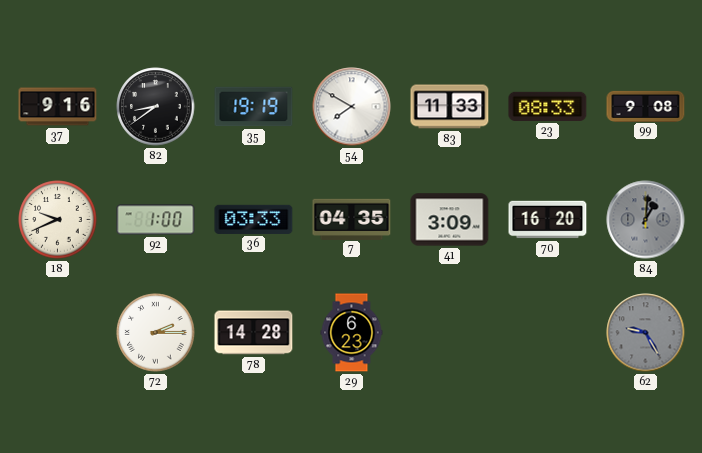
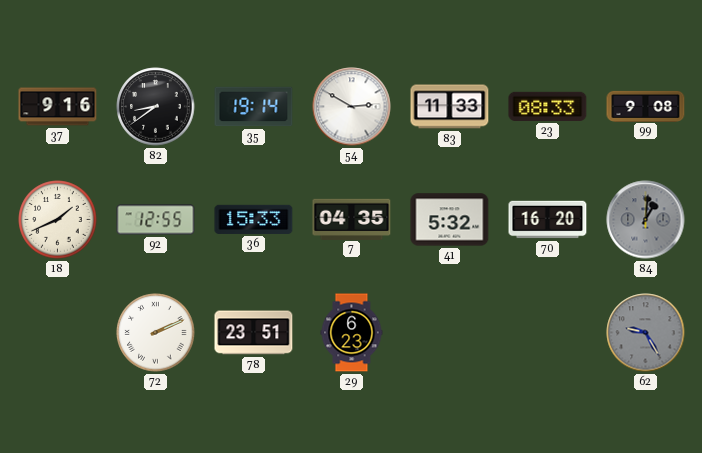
35: 19:19 -> 19:14 (254, 107)
54: 7:50 -> 2:50 (352, 107)
18: 9:41 -> 1:41 (58, 220)
92: 1:00 -> 12:55 (156, 220)
36: 03:33 -> 15:33 (254, 219)
41: 3:09 -> 5:32 (450, 220)
72: 2:15 -> 2:11 (156, 333)
78: 14:28 -> 23:51 (254, 333)
